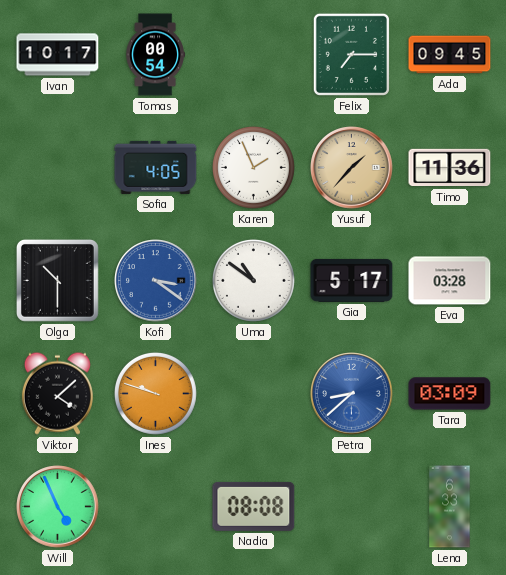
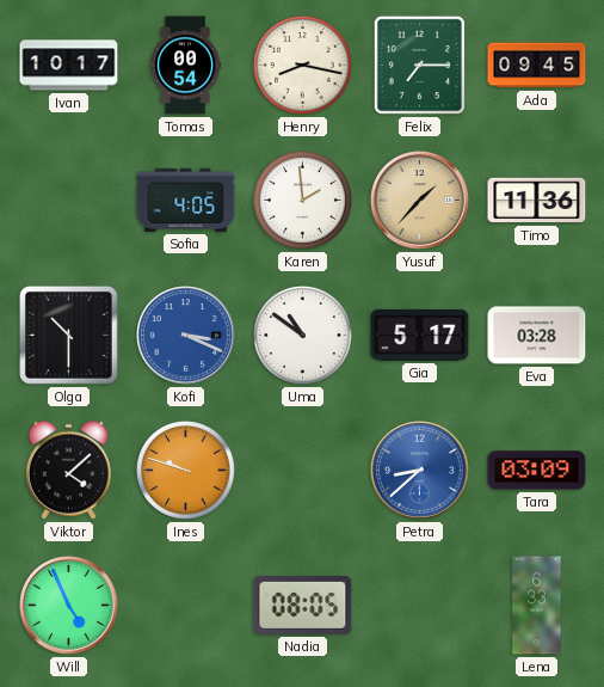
Henry: none -> 8:17 (302, 65)
Karen: 1:56 -> 1:59 (302, 200)
Kofi: 3:21 -> 3:19 (186, 336)
Nadia: 08:08 -> 08:05 (303, 605)
